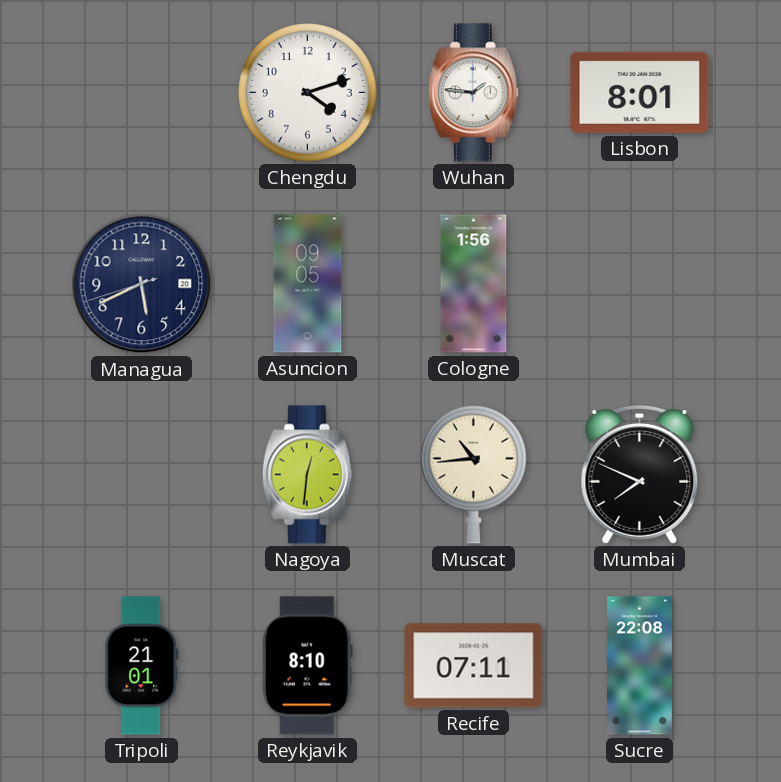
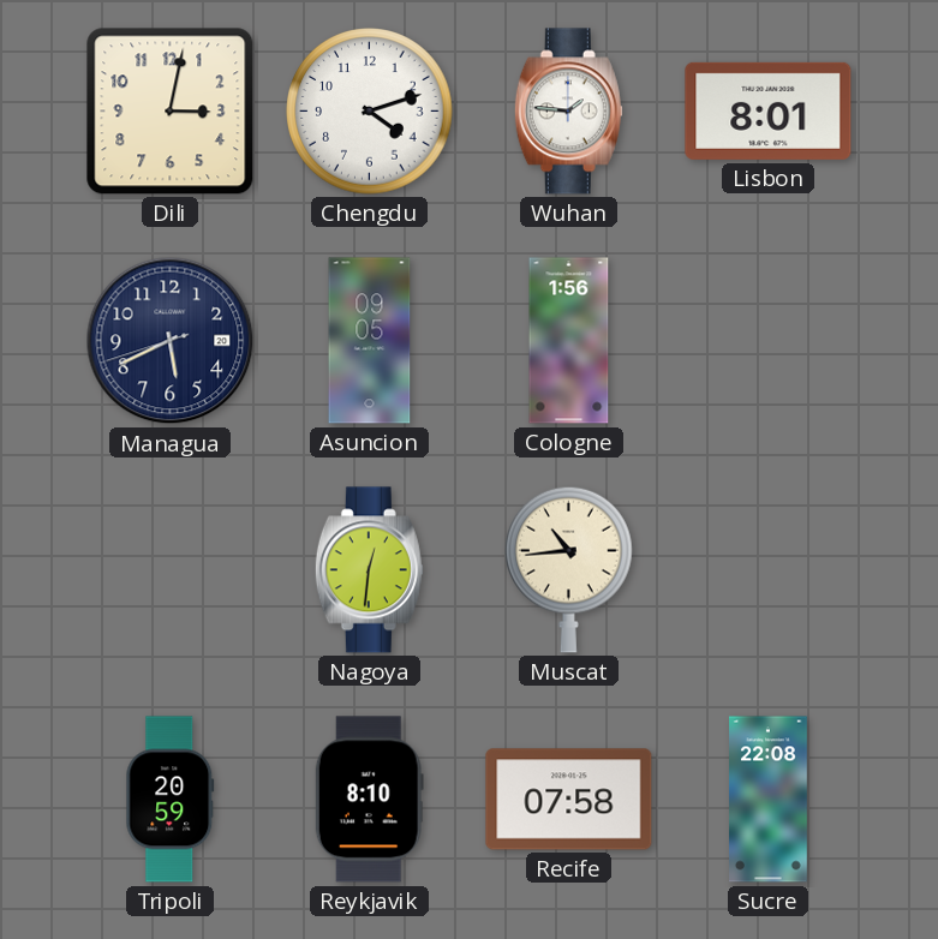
Dili: none -> 3:02 (171, 112)
Mumbai: 7:49 -> none (640, 475)
Tripoli: 21:01 -> 20:59 (171, 800)
Recife: 07:11 -> 07:58 (569, 800)
